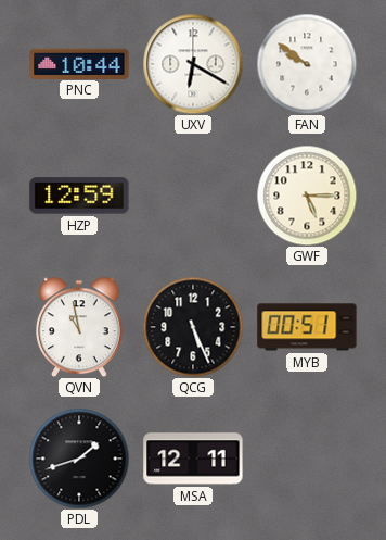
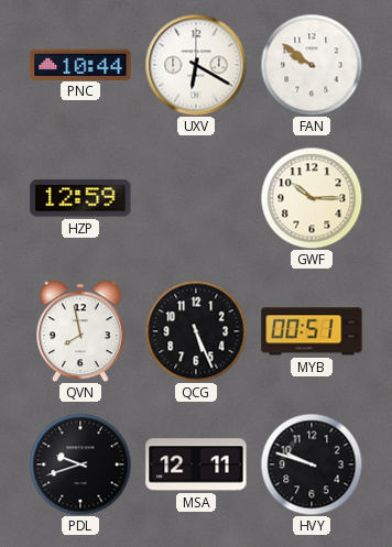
GWF: 5:15 -> 10:15 (312, 198)
QVN: 10:58 -> 7:58 (81, 331)
PDL: 1:42 -> 9:42 (80, 464)
HVY: none -> 9:48 (312, 464)
